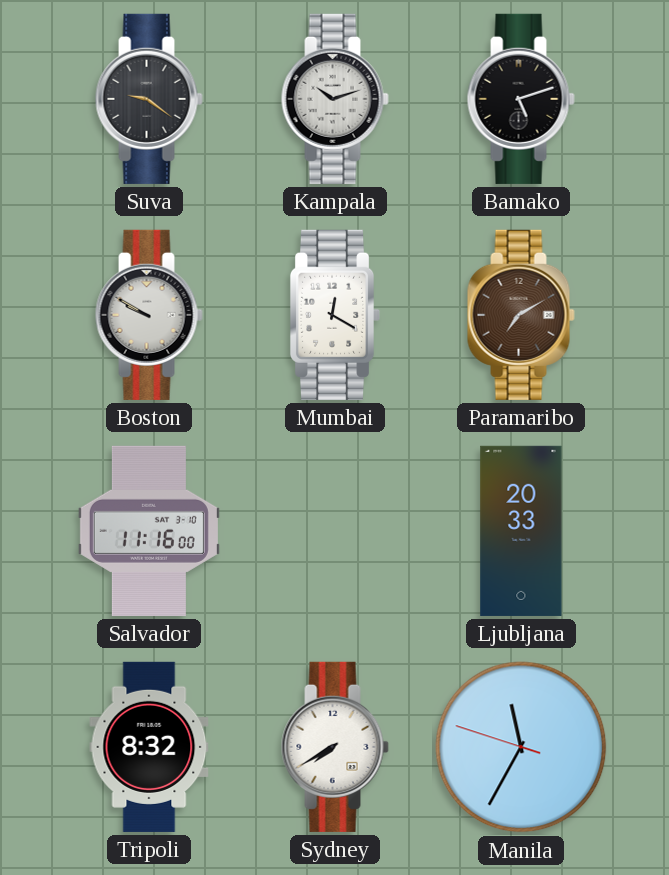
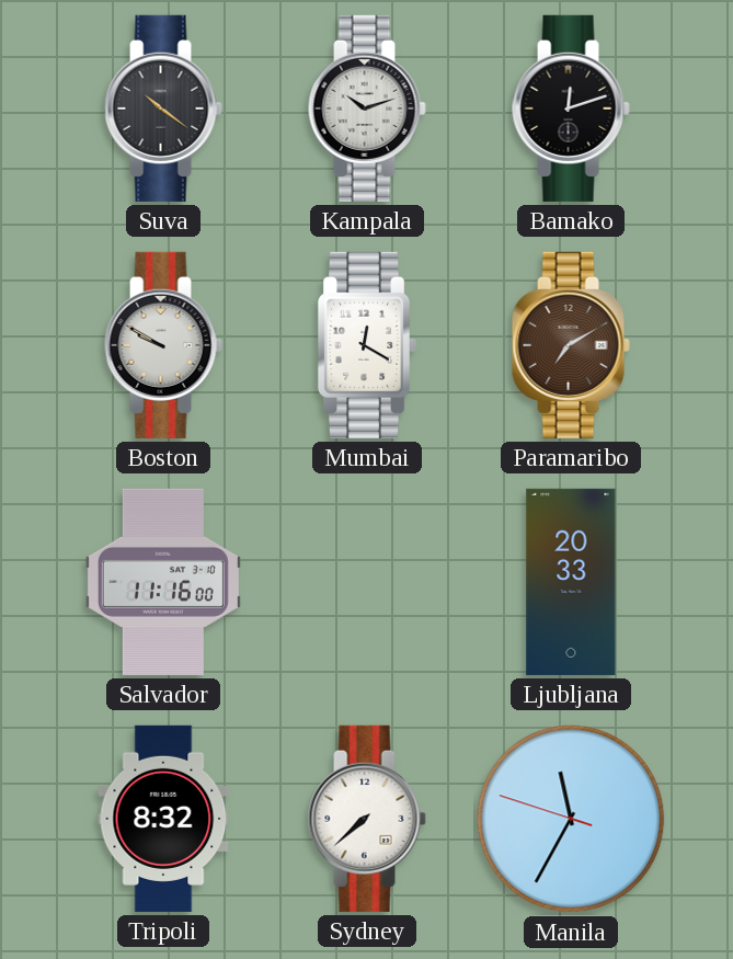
Suva: 9:21 -> 10:21 (163, 109)
Bamako: 5:12 -> 12:12 (571, 109)
Sydney: 7:40 -> 7:38 (367, 819)
